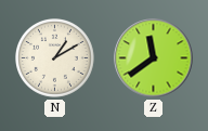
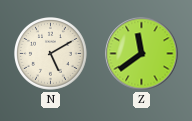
N: 1:10 -> 5:10 (51, 54)
